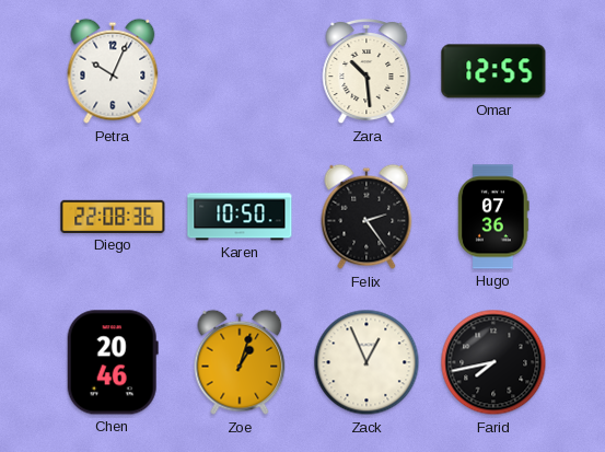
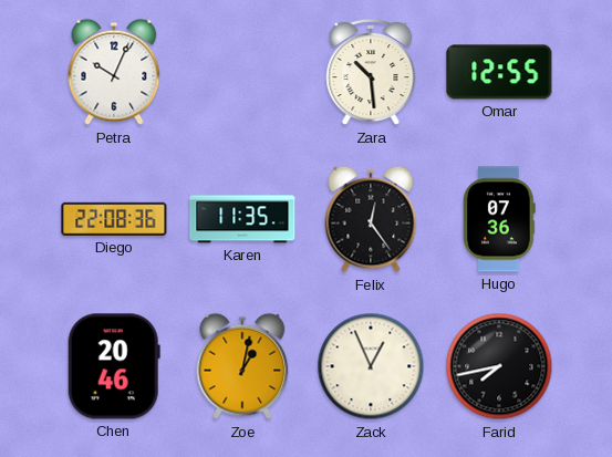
Karen: 10:50 -> 11:35 (242, 219)
Felix: 2:24 -> 12:24 (371, 219)
Zoe: 1:03 -> 1:02 (242, 366)
